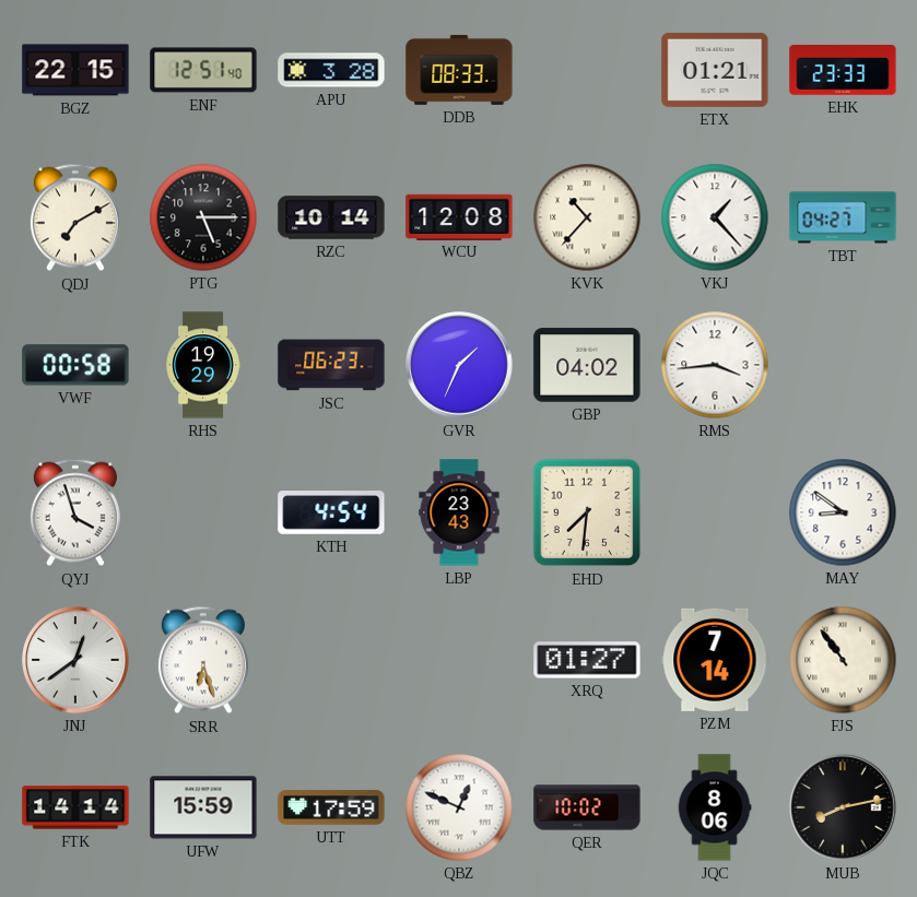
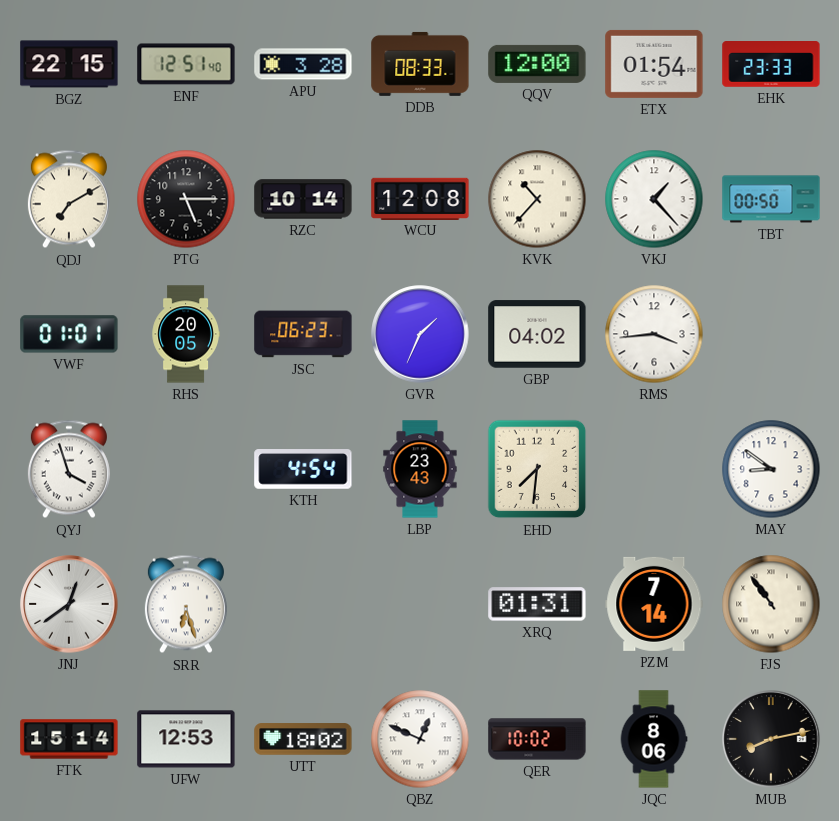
QQV: none -> 12:00 (537, 64)
ETX: 01:21 -> 01:54 (654, 64)
TBT: 04:27 -> 00:50 (771, 199)
VWF: 00:58 -> 01:01 (69, 334)
RHS: 19:29 -> 20:05 (186, 334)
XRQ: 01:27 -> 01:31 (537, 604)
FTK: 14:14 -> 15:14 (69, 739)
UFW: 15:59 -> 12:53 (186, 739)
UTT: 17:59 -> 18:02 (303, 739)
